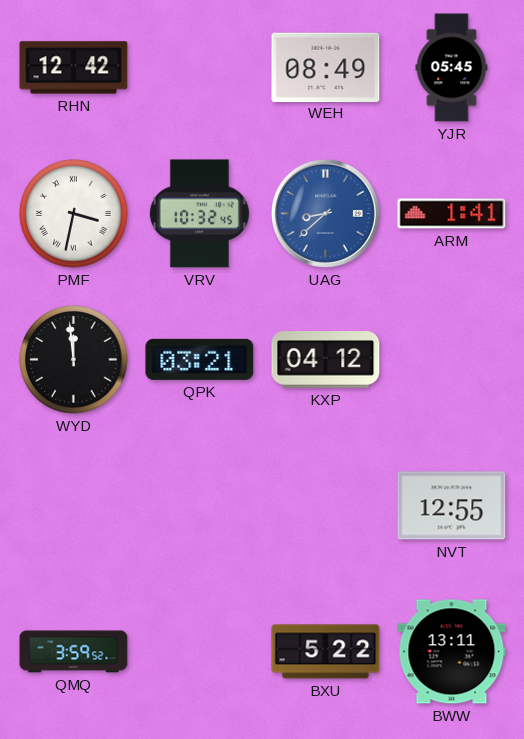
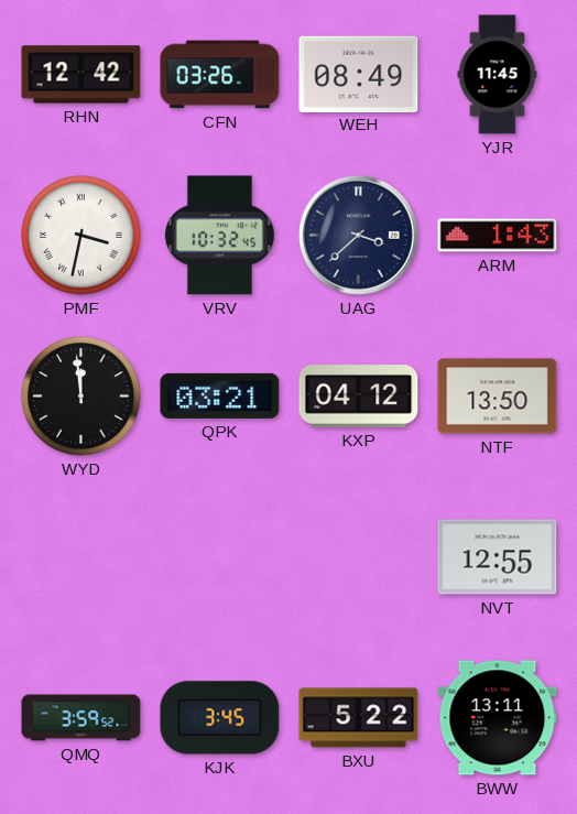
CFN: none -> 03:26 (220, 75)
YJR: 05:45 -> 11:45 (498, 75)
UAG: 8:38 -> 3:38 (358, 235)
UAG dial: blue -> navy (358, 235)
ARM: 1:41 -> 1:43 (498, 236)
NTF: none -> 13:50 (498, 397)
KJK: none -> 3:45 (220, 718)
